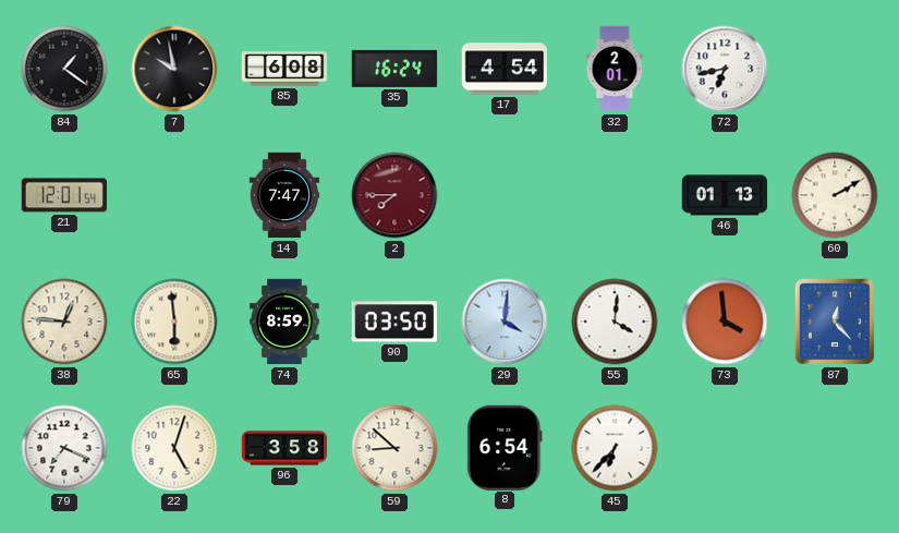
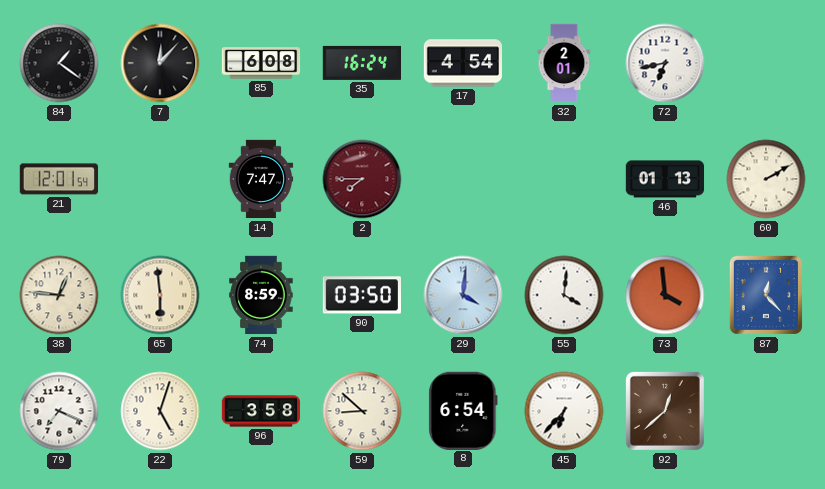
7: 9:58 -> 12:07 (160, 63)
92: none -> 12:38 (665, 411)
